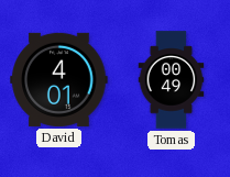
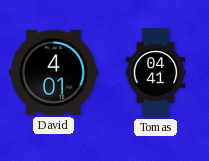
Tomas: 00:49 -> 04:41 (156, 73)
